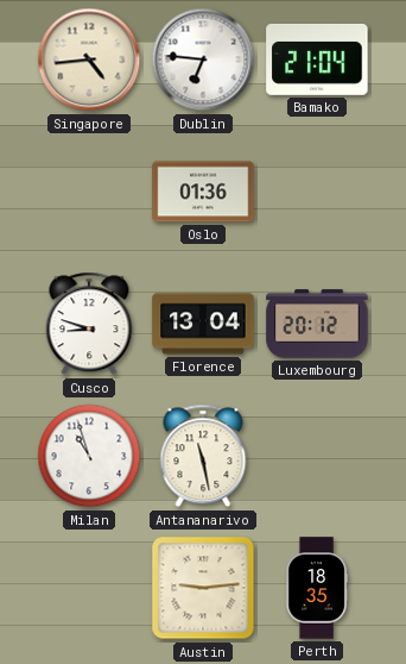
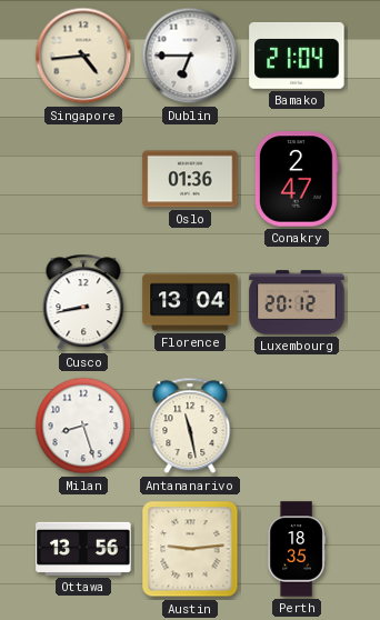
Dublin: 6:46 -> 6:45 (190, 56)
Conakry: none -> 2:47 (297, 179)
Cusco: 8:48 -> 8:43 (83, 302)
Milan: 10:57 -> 8:27 (83, 426)
Ottawa: none -> 13:56 (83, 549)
